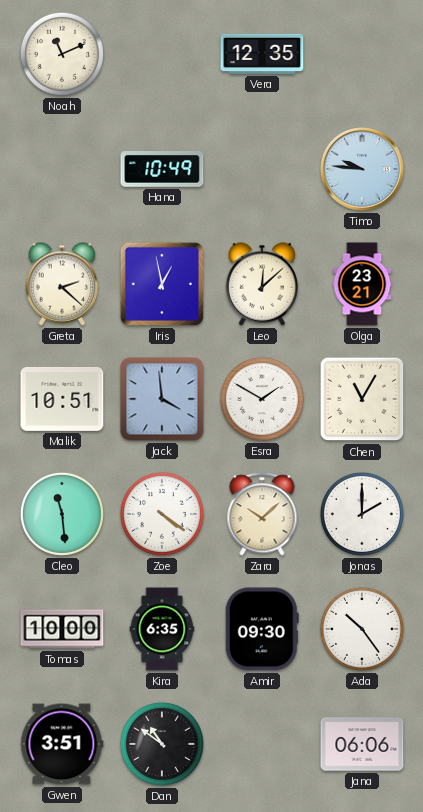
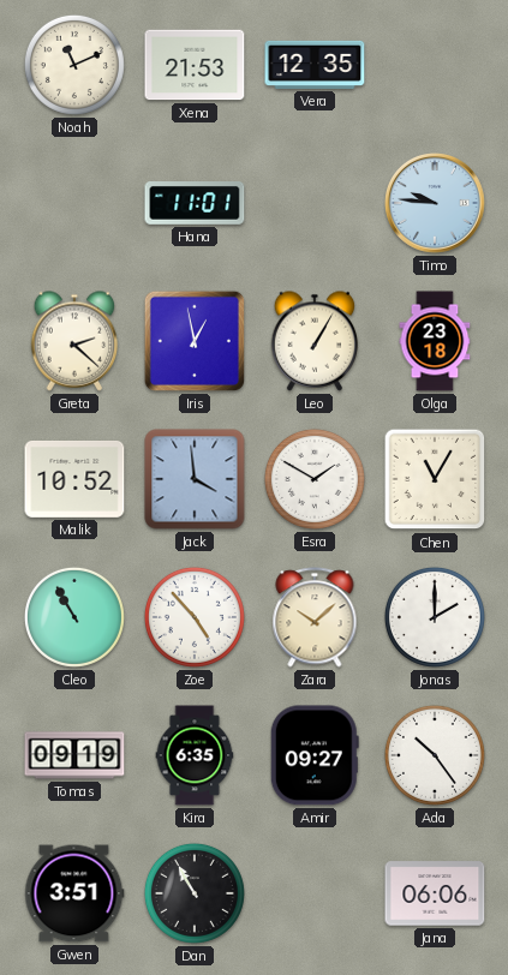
Xena: none -> 21:53 (195, 65)
Hana: 10:49 -> 11:01 (195, 204)
Leo: 12:08 -> 1:05 (315, 341)
Olga: 23:21 -> 23:18 (435, 341)
Malik: 10:51 -> 10:52 (74, 479)
Cleo: 11:29 -> 10:55 (74, 617)
Zoe: 4:21 -> 4:53 (195, 617)
Tomas: 10:00 -> 09:19 (74, 755)
Amir: 09:30 -> 09:27 (315, 755)
Dan: 10:51 -> 10:55 (195, 893)
